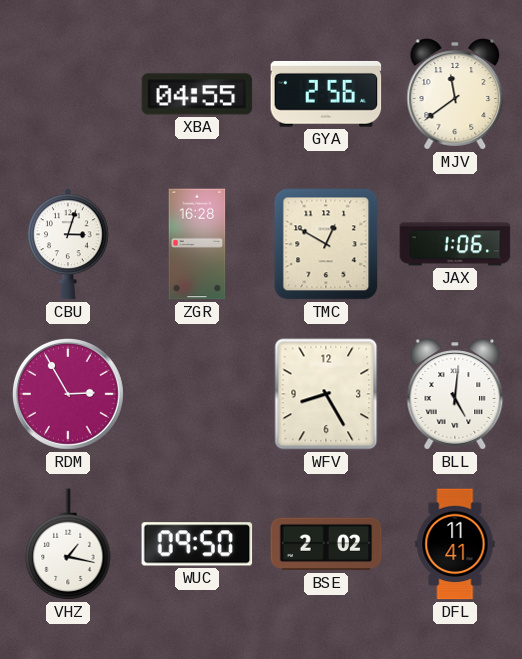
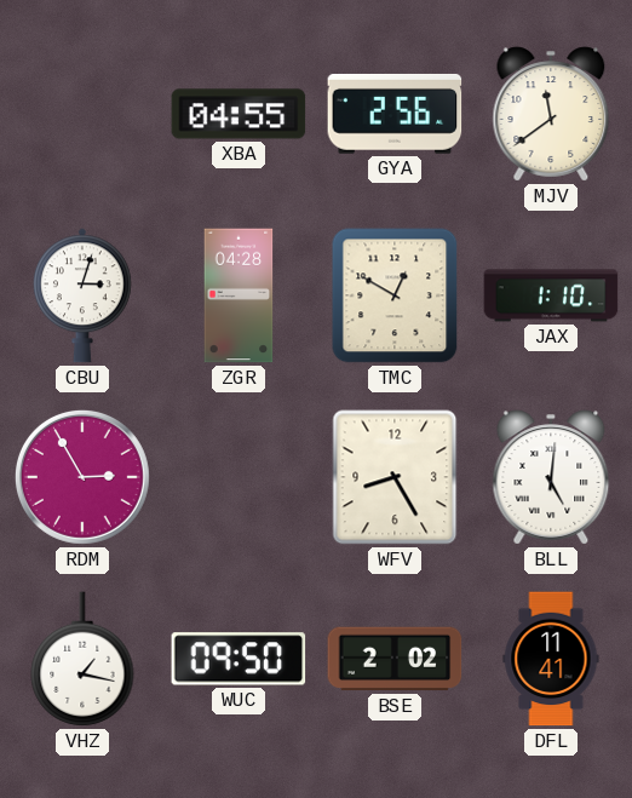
ZGR: 16:28 -> 04:28 (239, 295)
JAX: 1:06 -> 1:10 (551, 295)
